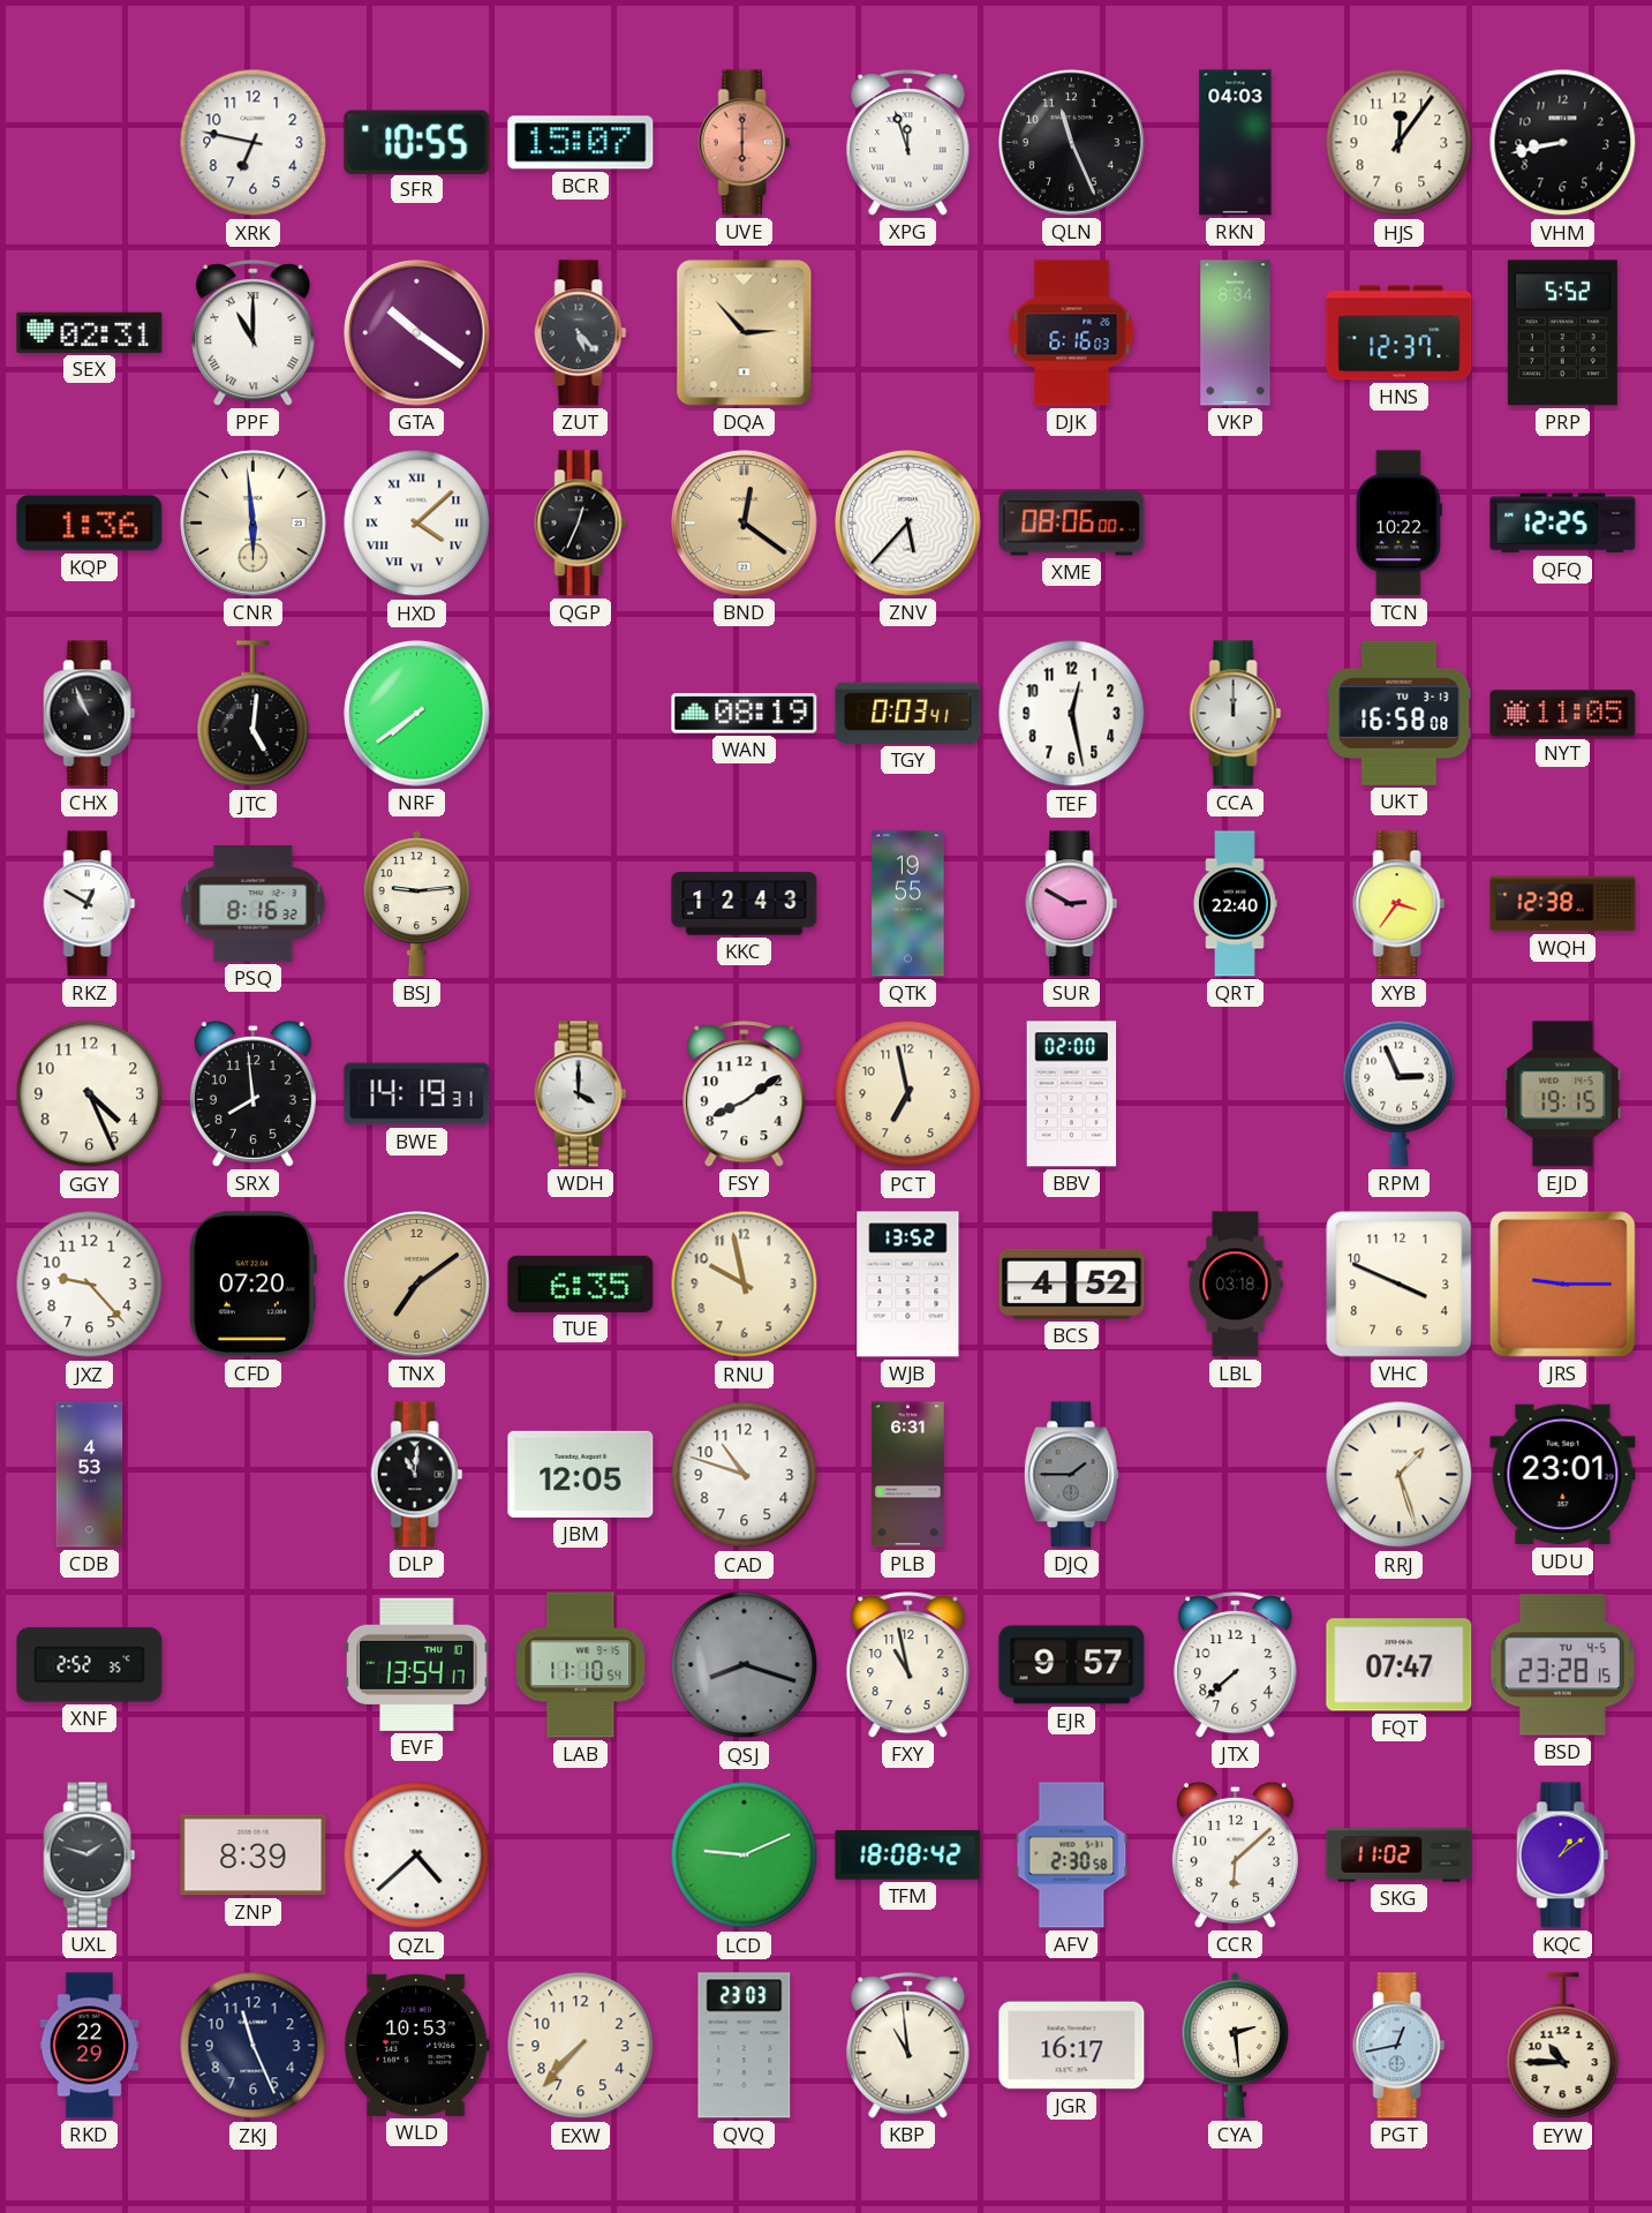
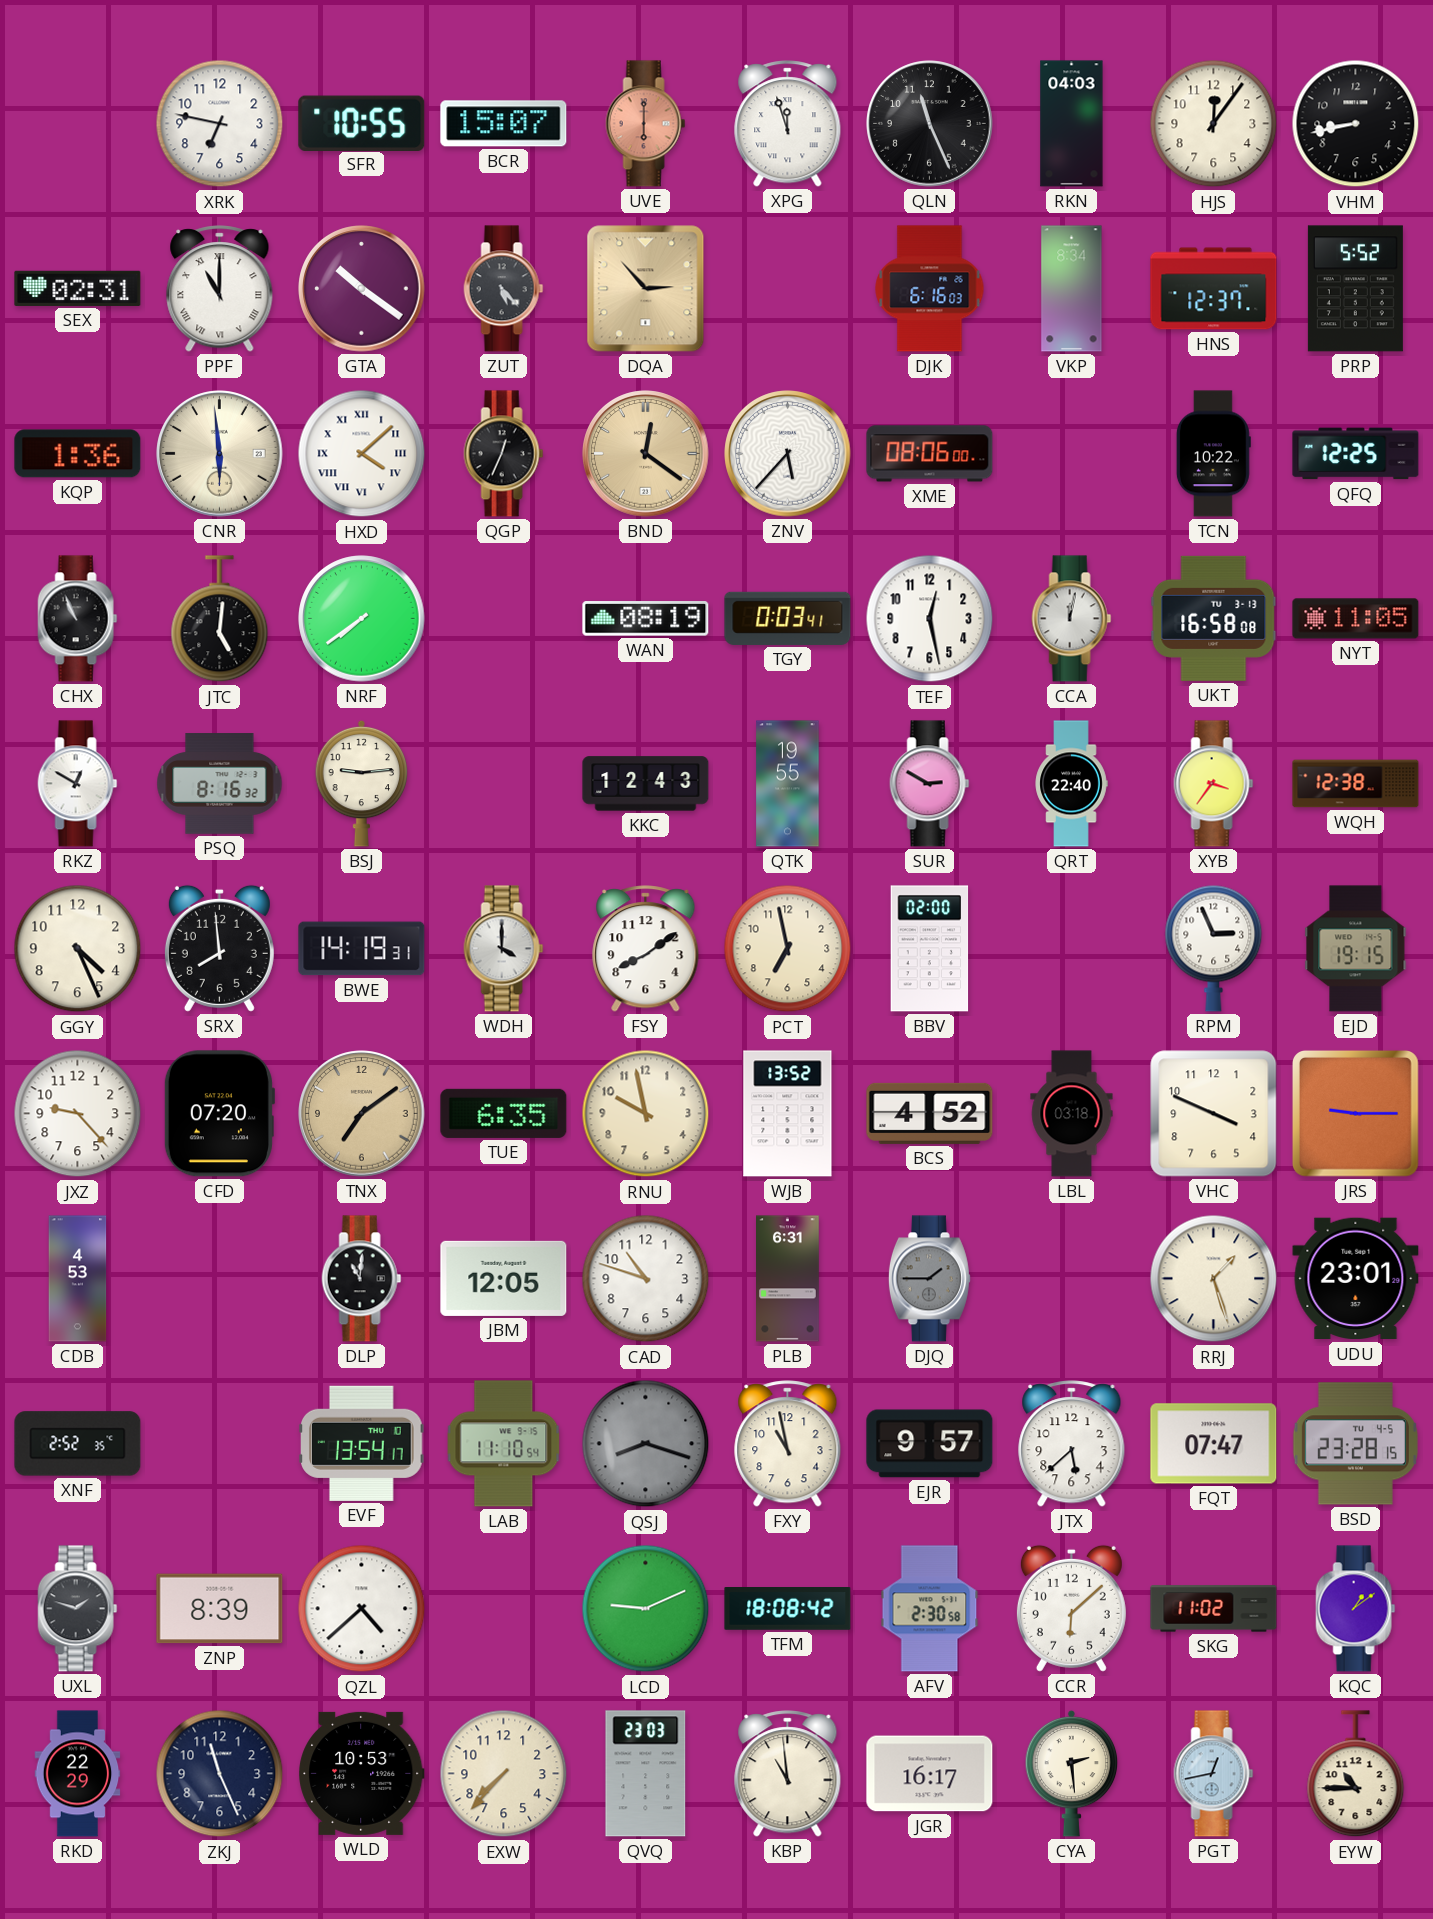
CCA: 12:00 -> 12:02 (1072, 619)
JTX: 7:38 -> 5:38 (1072, 1444)
